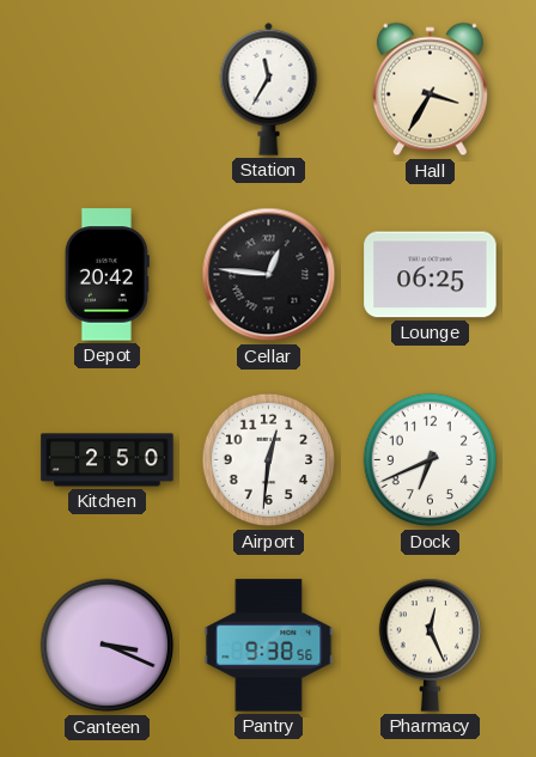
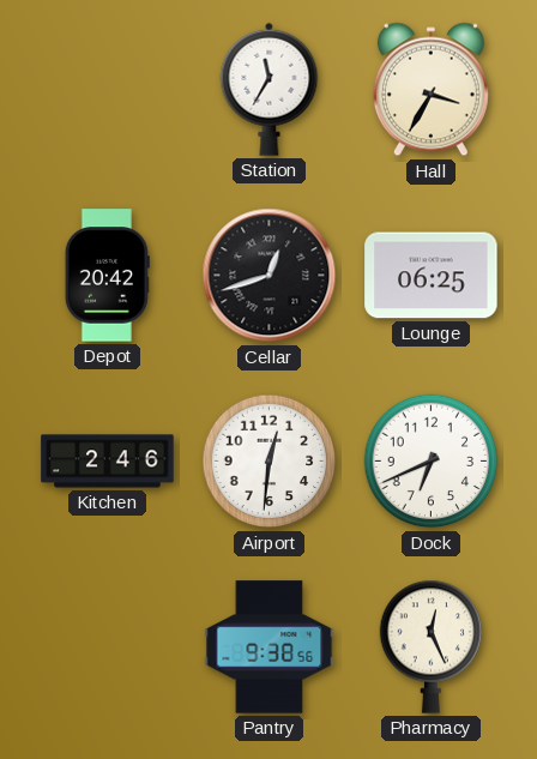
Cellar: 12:46 -> 12:42 (270, 276)
Kitchen: 2:50 -> 2:46 (108, 462)
Canteen: 3:19 -> none (108, 646)
